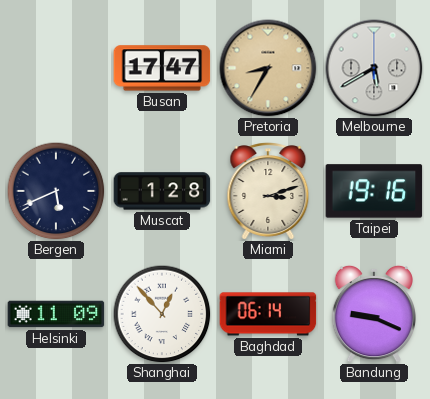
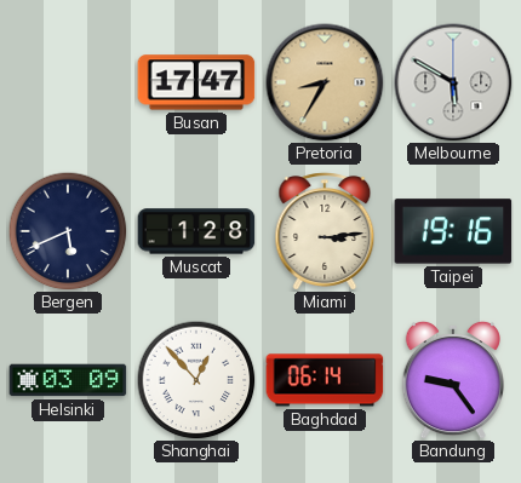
Melbourne: 5:40 -> 5:50 (453, 82)
Miami: 3:12 -> 3:14 (325, 231)
Helsinki: 11:09 -> 03:09 (68, 380)
Bandung: 9:19 -> 9:24 (453, 380)
